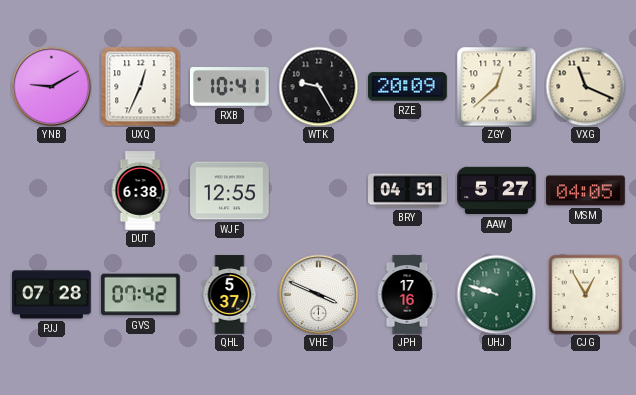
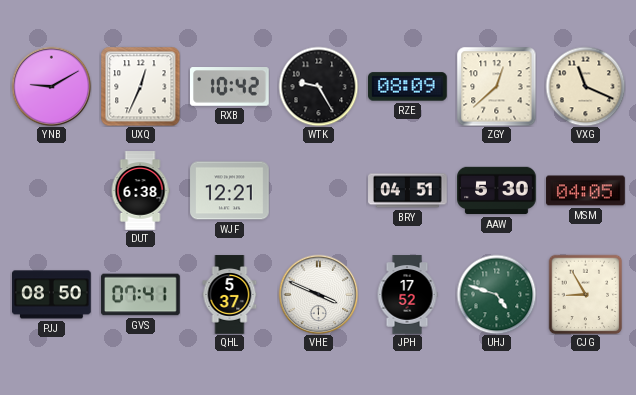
RXB: 10:41 -> 10:42 (230, 87)
RZE: 20:09 -> 08:09 (408, 87)
WJF: 12:55 -> 12:21 (230, 191)
AAW: 5:27 -> 5:30 (497, 191)
PJJ: 07:28 -> 08:50 (52, 295)
GVS: 07:42 -> 07:41 (141, 295)
JPH: 17:16 -> 17:52 (407, 295)
UHJ: 9:48 -> 4:48 (496, 294)
CJG: 12:55 -> 8:55 (586, 294)
